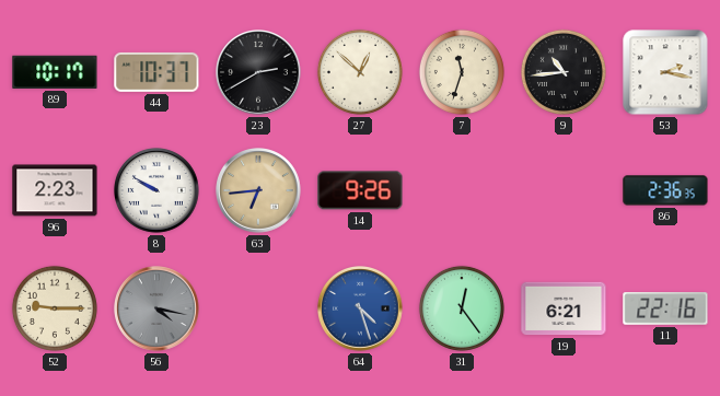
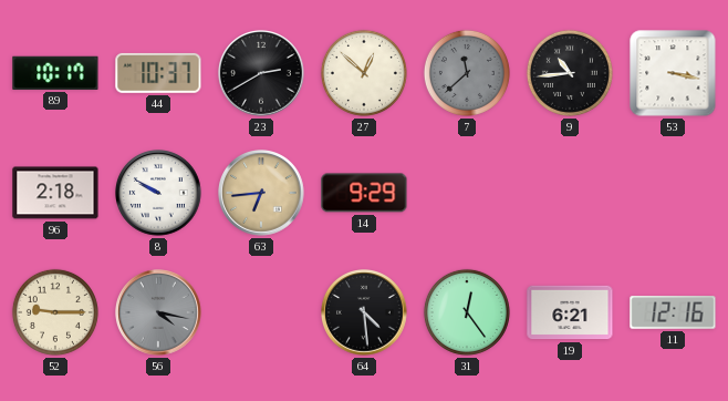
7: 11:33 -> 11:38 (467, 73)
7 dial: cream -> grey (467, 73)
53: 2:17 -> 3:17 (673, 73)
96: 2:23 -> 2:18 (55, 193)
14: 9:26 -> 9:29 (364, 193)
86: 2:36 -> none (665, 190)
64: 4:27 -> 4:29 (365, 313)
64 dial: blue -> black (365, 313)
11: 22:16 -> 12:16 (673, 312)
